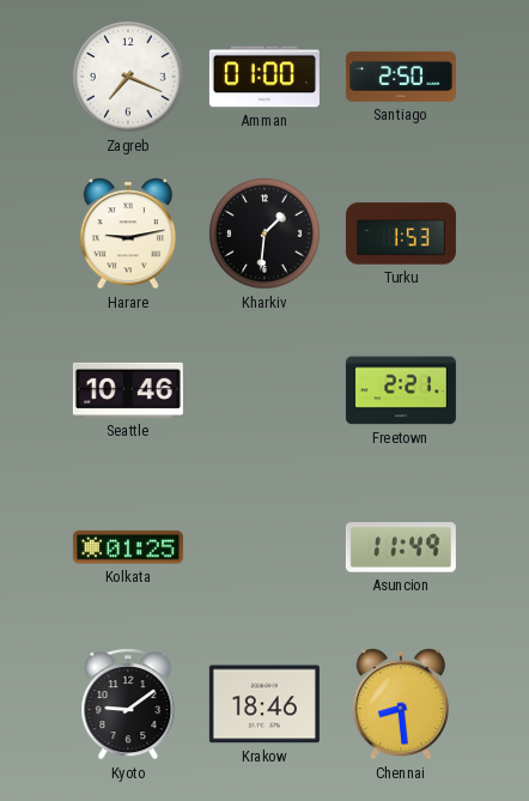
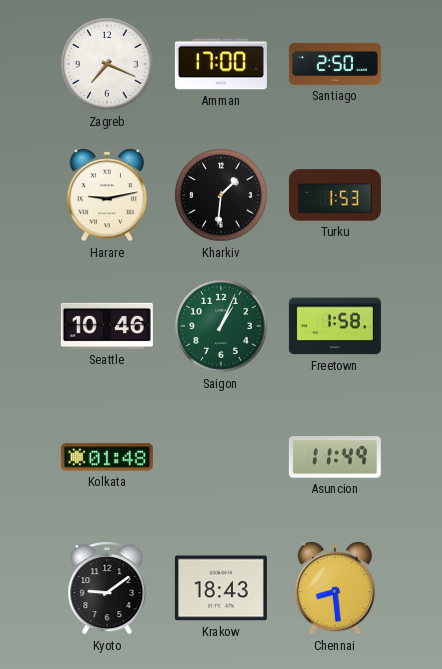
Amman: 01:00 -> 17:00 (221, 64)
Saigon: none -> 1:04 (221, 326)
Freetown: 2:21 -> 1:58 (335, 326)
Kolkata: 01:25 -> 01:48 (107, 457)
Krakow: 18:46 -> 18:43 (221, 588)
